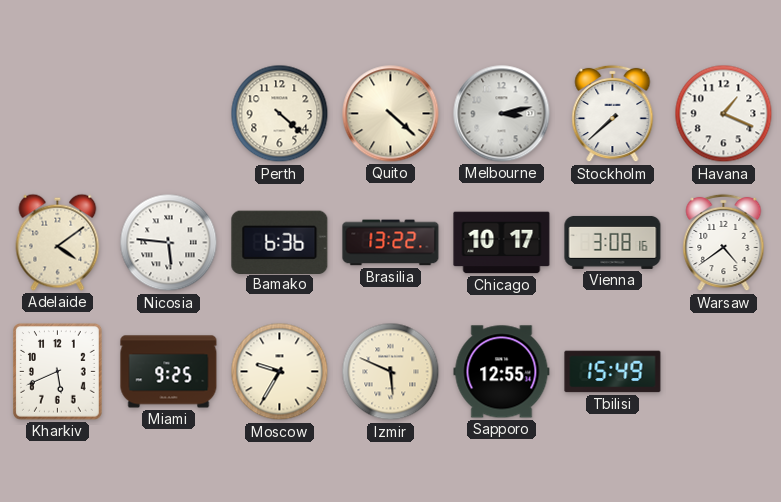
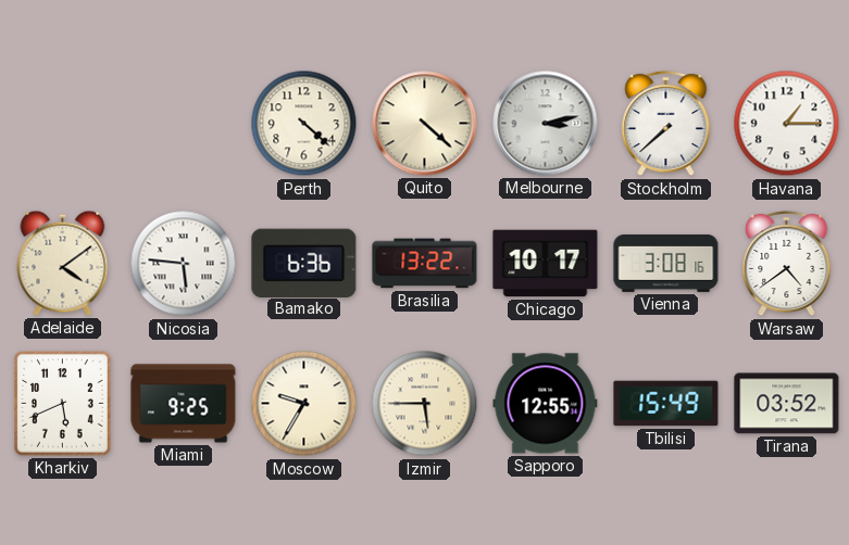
Havana: 1:19 -> 1:15 (787, 124)
Izmir: 5:49 -> 5:45 (425, 404)
Tirana: none -> 03:52 (787, 404)
